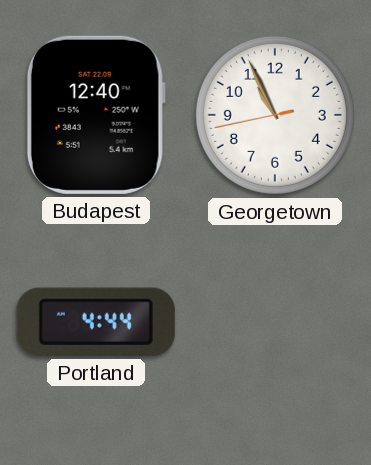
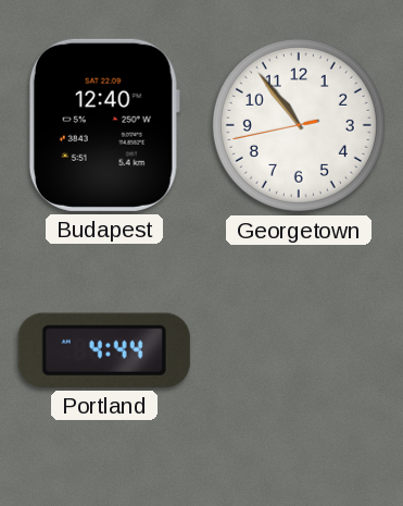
Georgetown: 10:55 -> 10:53 (299, 125)
